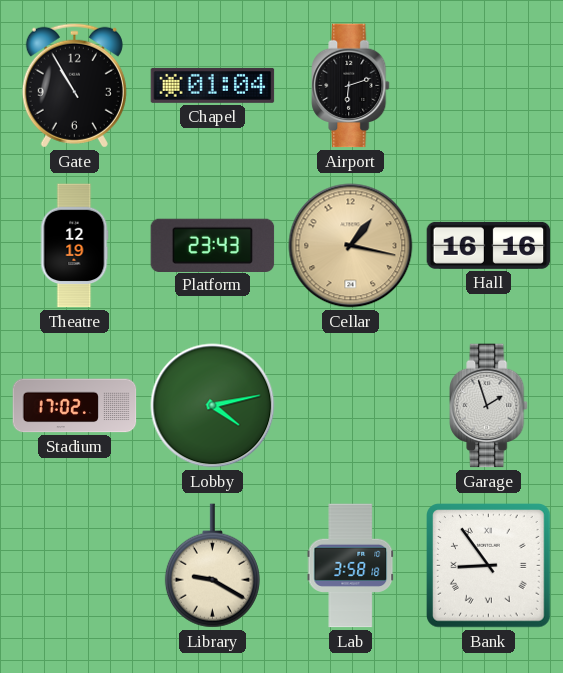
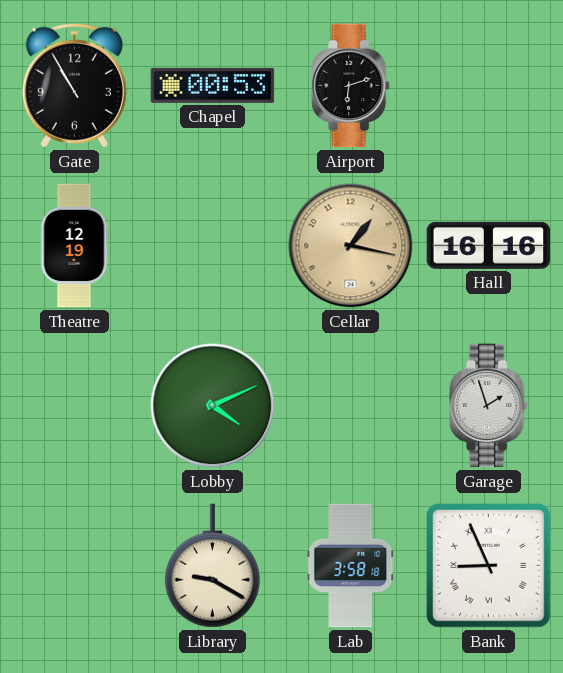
Chapel: 01:04 -> 00:53 (213, 85)
Platform: 23:43 -> none (213, 245)
Stadium: 17:02 -> none (75, 406)
Lobby: 4:13 -> 4:11 (213, 406)
Bank: 8:54 -> 8:56 (489, 566)
